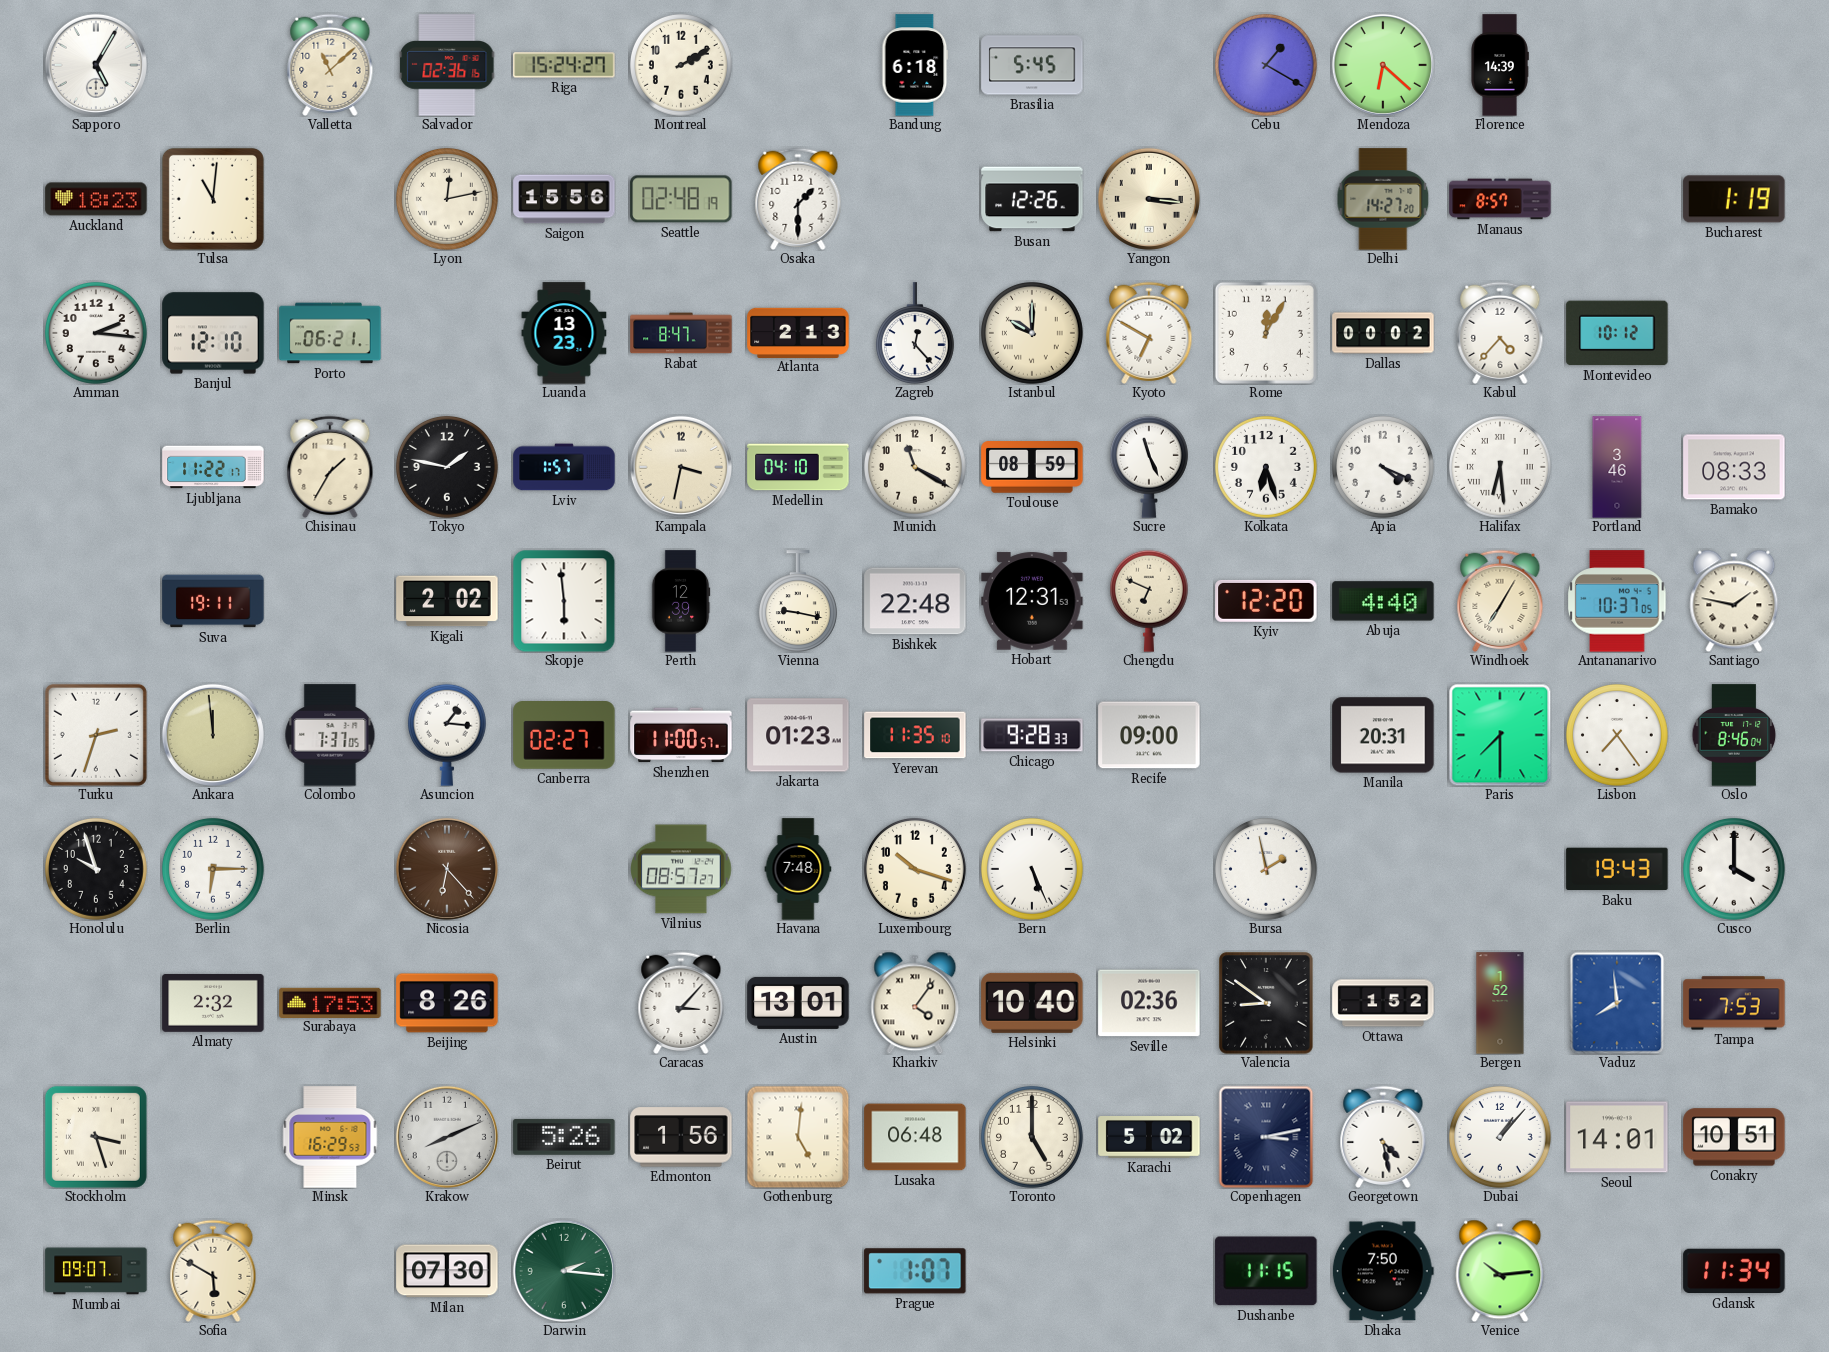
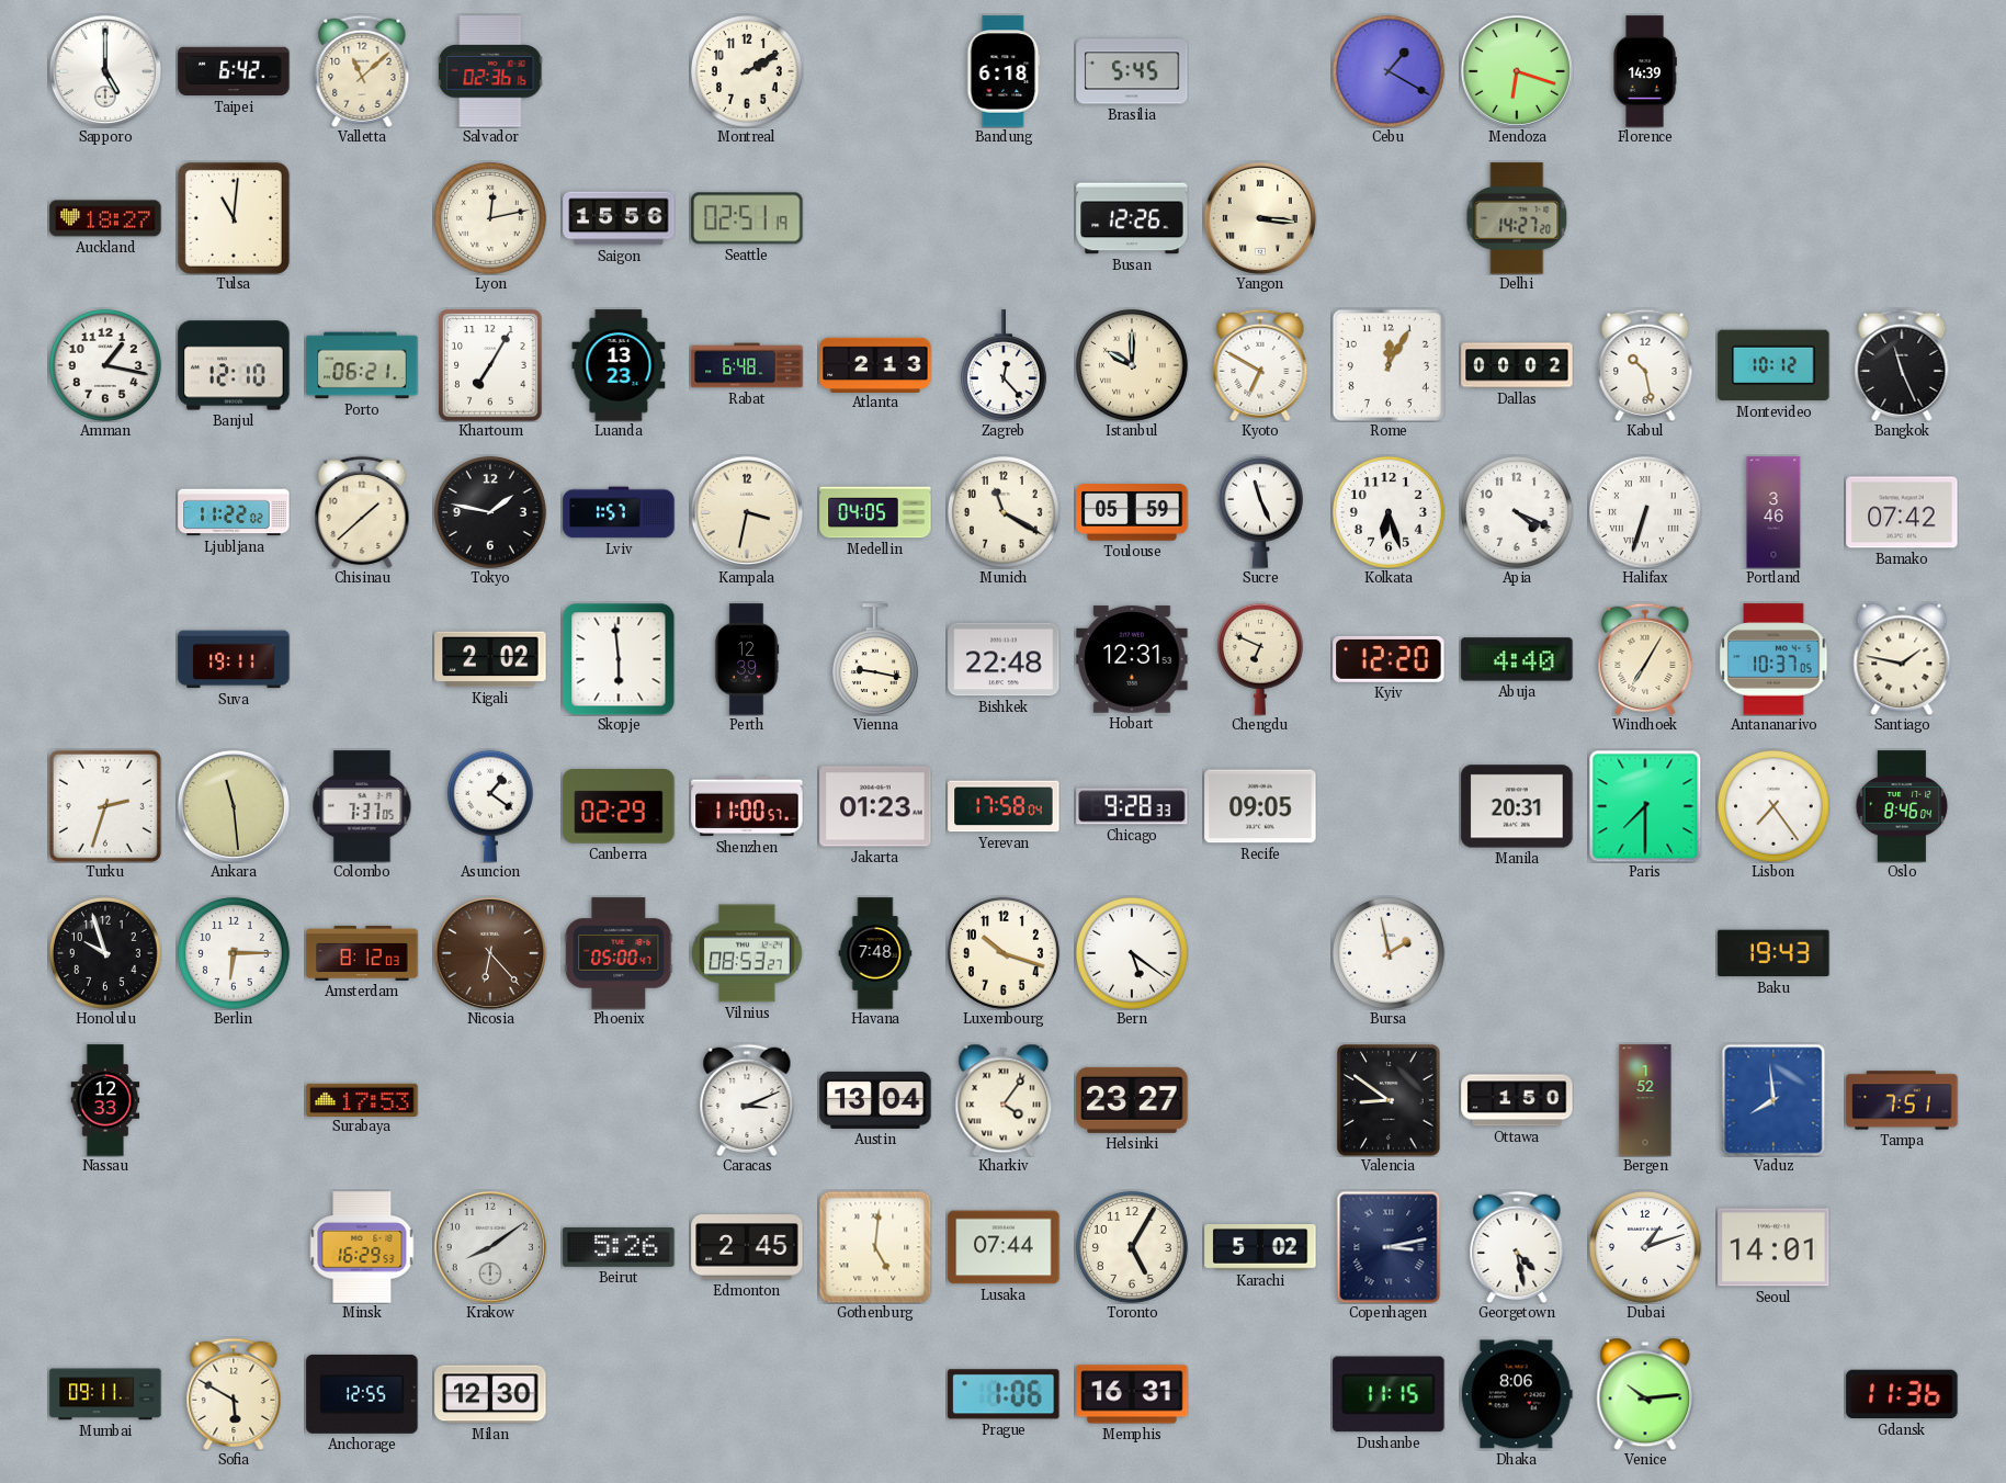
Sapporo: 5:05 -> 5:00 (105, 71)
Taipei: none -> 6:42 (234, 71)
Riga: 15:24 -> none (564, 65)
Mendoza: 6:22 -> 6:18 (1517, 71)
Auckland: 18:23 -> 18:27 (105, 218)
Seattle: 02:48 -> 02:51 (747, 218)
Osaka: 1:30 -> none (798, 199)
Manaus: 8:57 -> none (1500, 199)
Bucharest: 1:19 -> none (1734, 199)
Amman: 2:16 -> 1:17 (105, 365)
Khartoum: none -> 7:05 (490, 365)
Rabat: 8:47 -> 6:48 (747, 365)
Kabul: 4:37 -> 10:28 (1645, 365)
Bangkok: none -> 11:26 (1902, 365)
Ljubljana: 11:22:17 -> 11:22:02 (234, 512)
Chisinau: 1:35 -> 1:38 (362, 512)
Medellin: 04:10 -> 04:05 (875, 512)
Toulouse: 08:59 -> 05:59 (1132, 512)
Halifax: 6:29 -> 6:33 (1645, 512)
Bamako: 08:33 -> 07:42 (1902, 512)
Ankara: 11:59 -> 11:29 (234, 806)
Asuncion: 1:16 -> 1:21 (490, 806)
Canberra: 02:27 -> 02:29 (619, 807)
Yerevan: 11:35 -> 17:58 (1004, 806)
Recife: 09:00 -> 09:05 (1260, 806)
Amsterdam: none -> 8:12 (362, 953)
Phoenix: none -> 05:00 (619, 953)
Vilnius: 08:57 -> 08:53 (747, 953)
Bern: 5:26 -> 5:21 (1132, 953)
Cusco: 4:00 -> none (1734, 869)
Nassau: none -> 12:33 (105, 1100)
Almaty: 2:32 -> none (213, 1003)
Beijing: 8:26 -> none (447, 1003)
Caracas: 3:07 -> 3:11 (747, 1100)
Austin: 13:01 -> 13:04 (875, 1100)
Helsinki: 10:40 -> 23:27 (1132, 1100)
Seville: 02:36 -> none (1149, 1003)
Ottawa: 1:52 -> 1:50 (1517, 1100)
Tampa: 7:53 -> 7:51 (1902, 1100)
Stockholm: 3:27 -> none (96, 1137)
Krakow: 8:11 -> 8:09 (490, 1247)
Edmonton: 1:56 -> 2:45 (747, 1247)
Lusaka: 06:48 -> 07:44 (1004, 1247)
Toronto: 5:00 -> 5:05 (1132, 1247)
Dubai: 1:07 -> 1:12 (1645, 1247)
Conakry: 10:51 -> none (1734, 1137)
Mumbai: 09:07 -> 09:11 (105, 1394)
Anchorage: none -> 12:55 (362, 1394)
Milan: 07:30 -> 12:30 (490, 1394)
Darwin: 2:16 -> none (564, 1271)
Prague: 1:07 -> 1:06 (1004, 1394)
Memphis: none -> 16:31 (1132, 1394)
Dhaka: 7:50 -> 8:06 (1517, 1394)
Gdansk: 11:34 -> 11:36 (1902, 1394)
